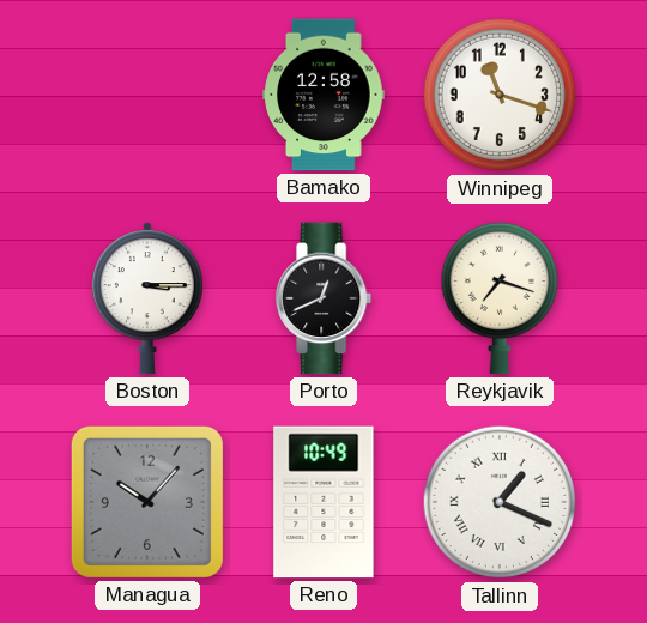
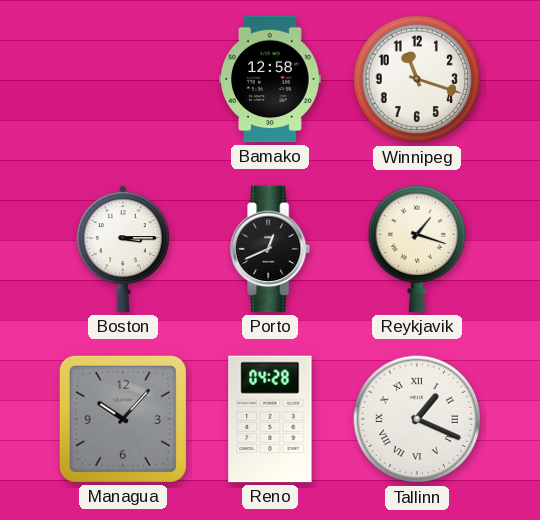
Reykjavik: 7:18 -> 1:18 (416, 249)
Reno: 10:49 -> 04:28 (270, 419)
